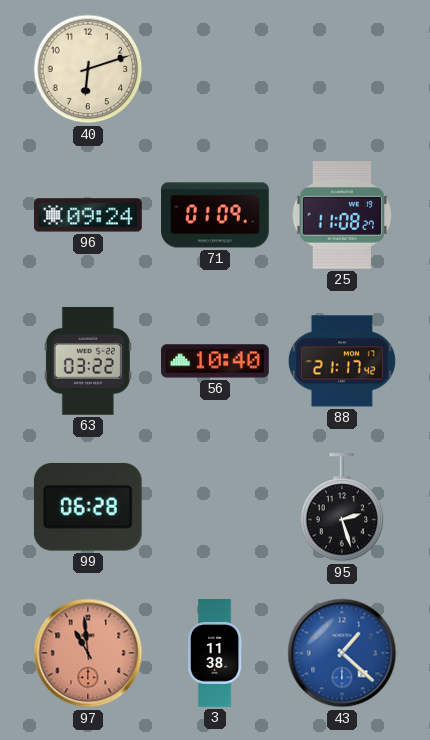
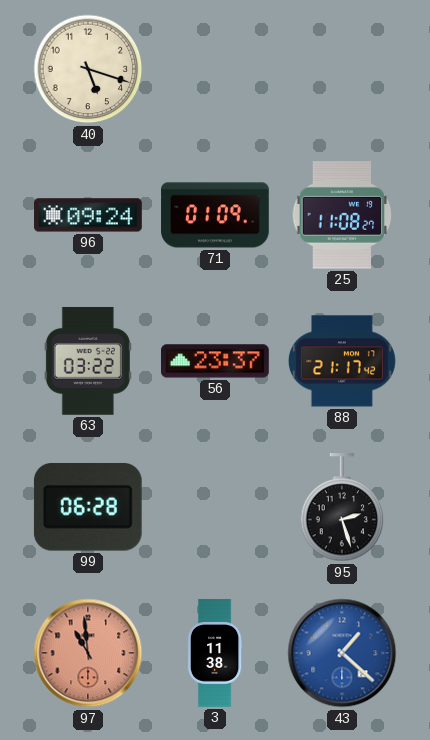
40: 6:12 -> 5:18 (88, 69)
56: 10:40 -> 23:37 (215, 361)
